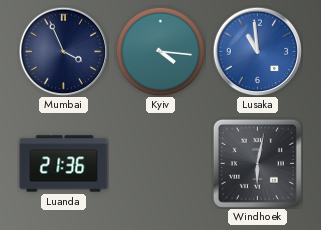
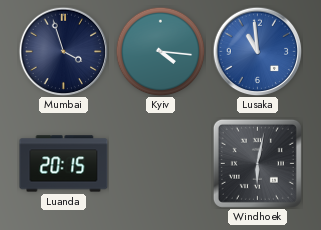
Mumbai: 3:56 -> 3:57 (63, 51)
Luanda: 21:36 -> 20:15 (64, 164)
